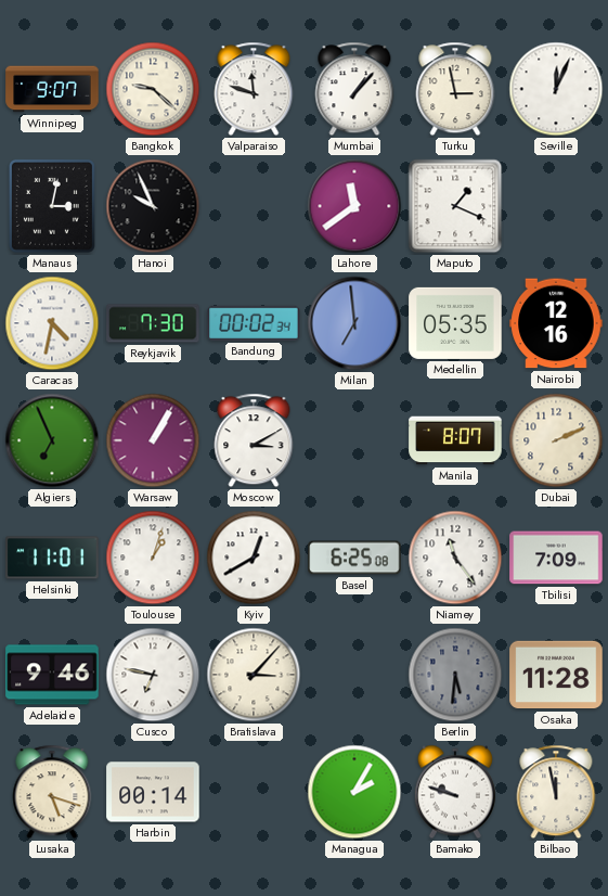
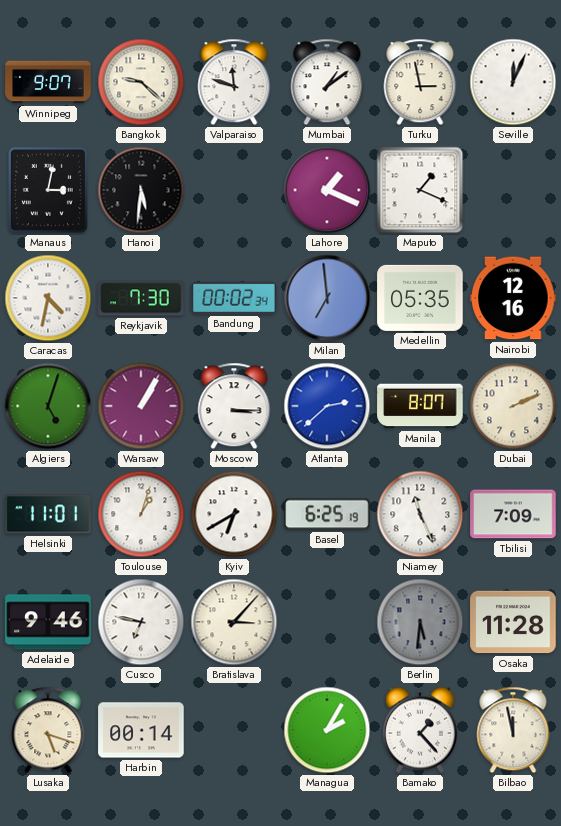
Mumbai: 1:07 -> 1:09 (327, 82)
Hanoi: 9:56 -> 5:31 (141, 190)
Lahore: 11:39 -> 1:19 (327, 190)
Algiers: 6:56 -> 5:03 (48, 406)
Moscow: 3:10 -> 3:15 (234, 406)
Atlanta: none -> 2:38 (327, 406)
Kyiv: 12:40 -> 6:40 (234, 514)
Basel: 6:25:08 -> 6:25:19 (327, 514)
Niamey: 11:24 -> 11:26 (420, 514)
Bamako: 9:48 -> 1:23 (420, 730)
